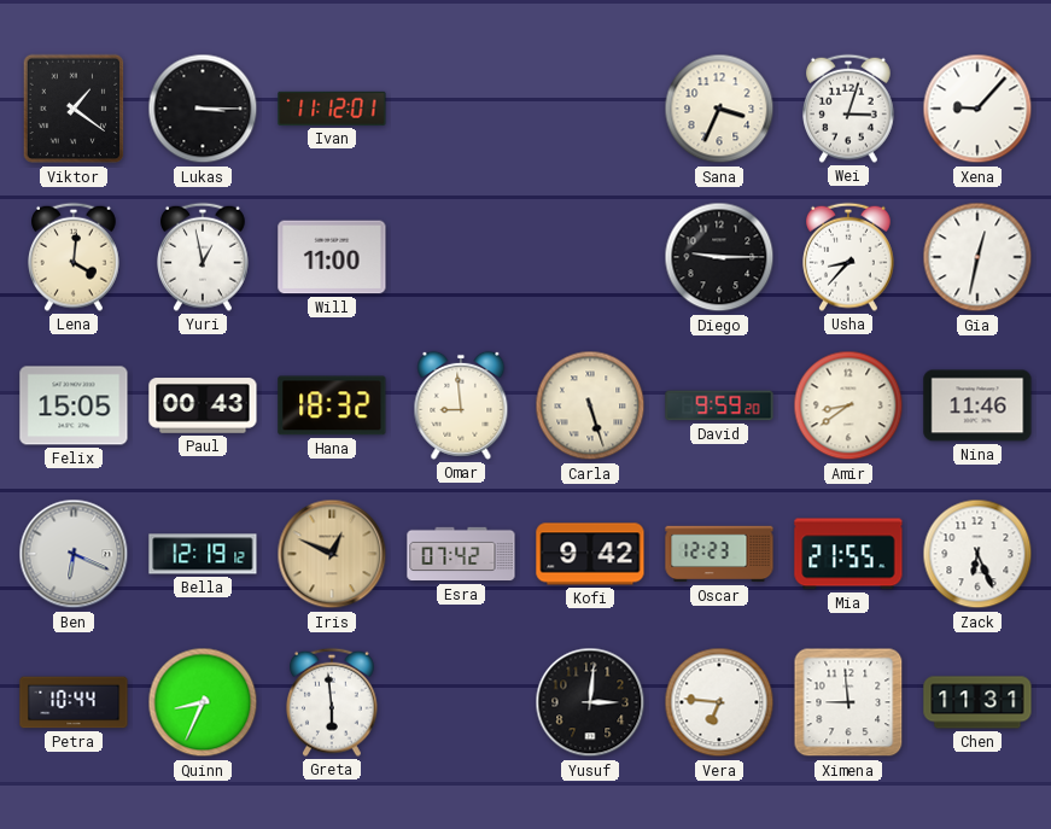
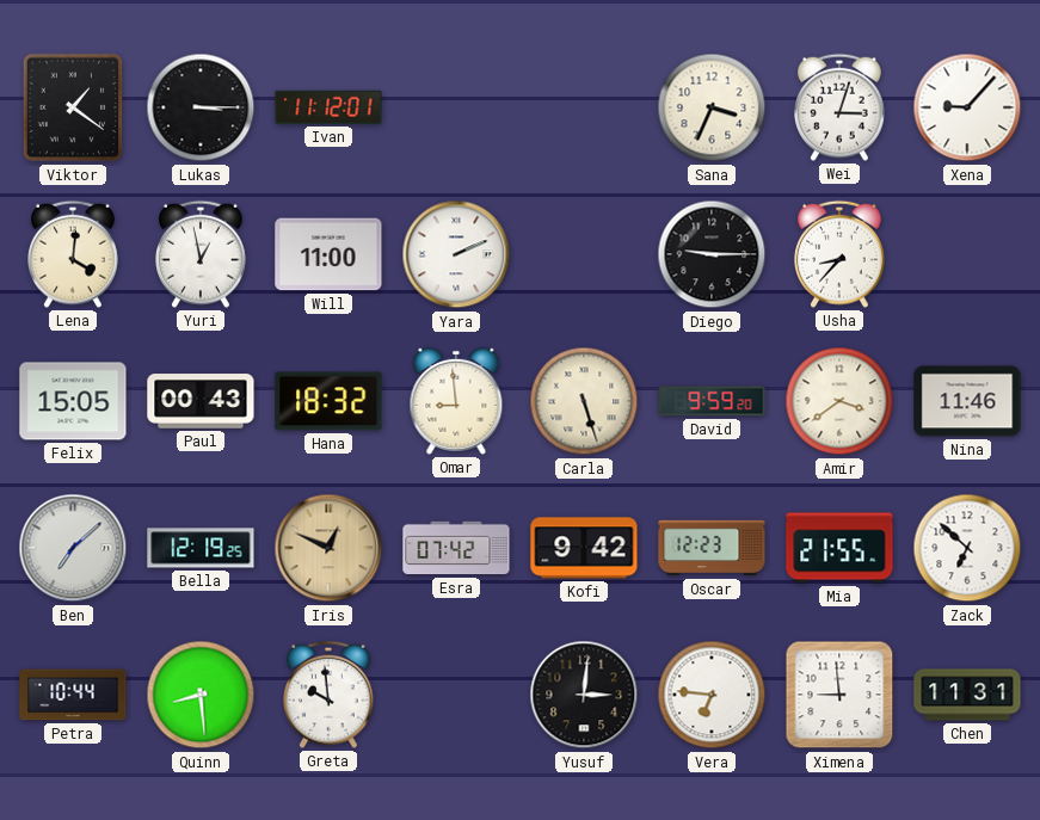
Yara: none -> 2:11 (456, 254)
Gia: 12:32 -> none (977, 257)
Amir: 8:39 -> 3:39 (839, 401)
Ben: 6:19 -> 7:08 (73, 548)
Bella: 12:19:12 -> 12:19:25 (201, 548)
Zack: 6:26 -> 6:52 (967, 548)
Quinn: 8:34 -> 8:29 (201, 695)
Greta: 5:59 -> 9:59 (330, 695)
